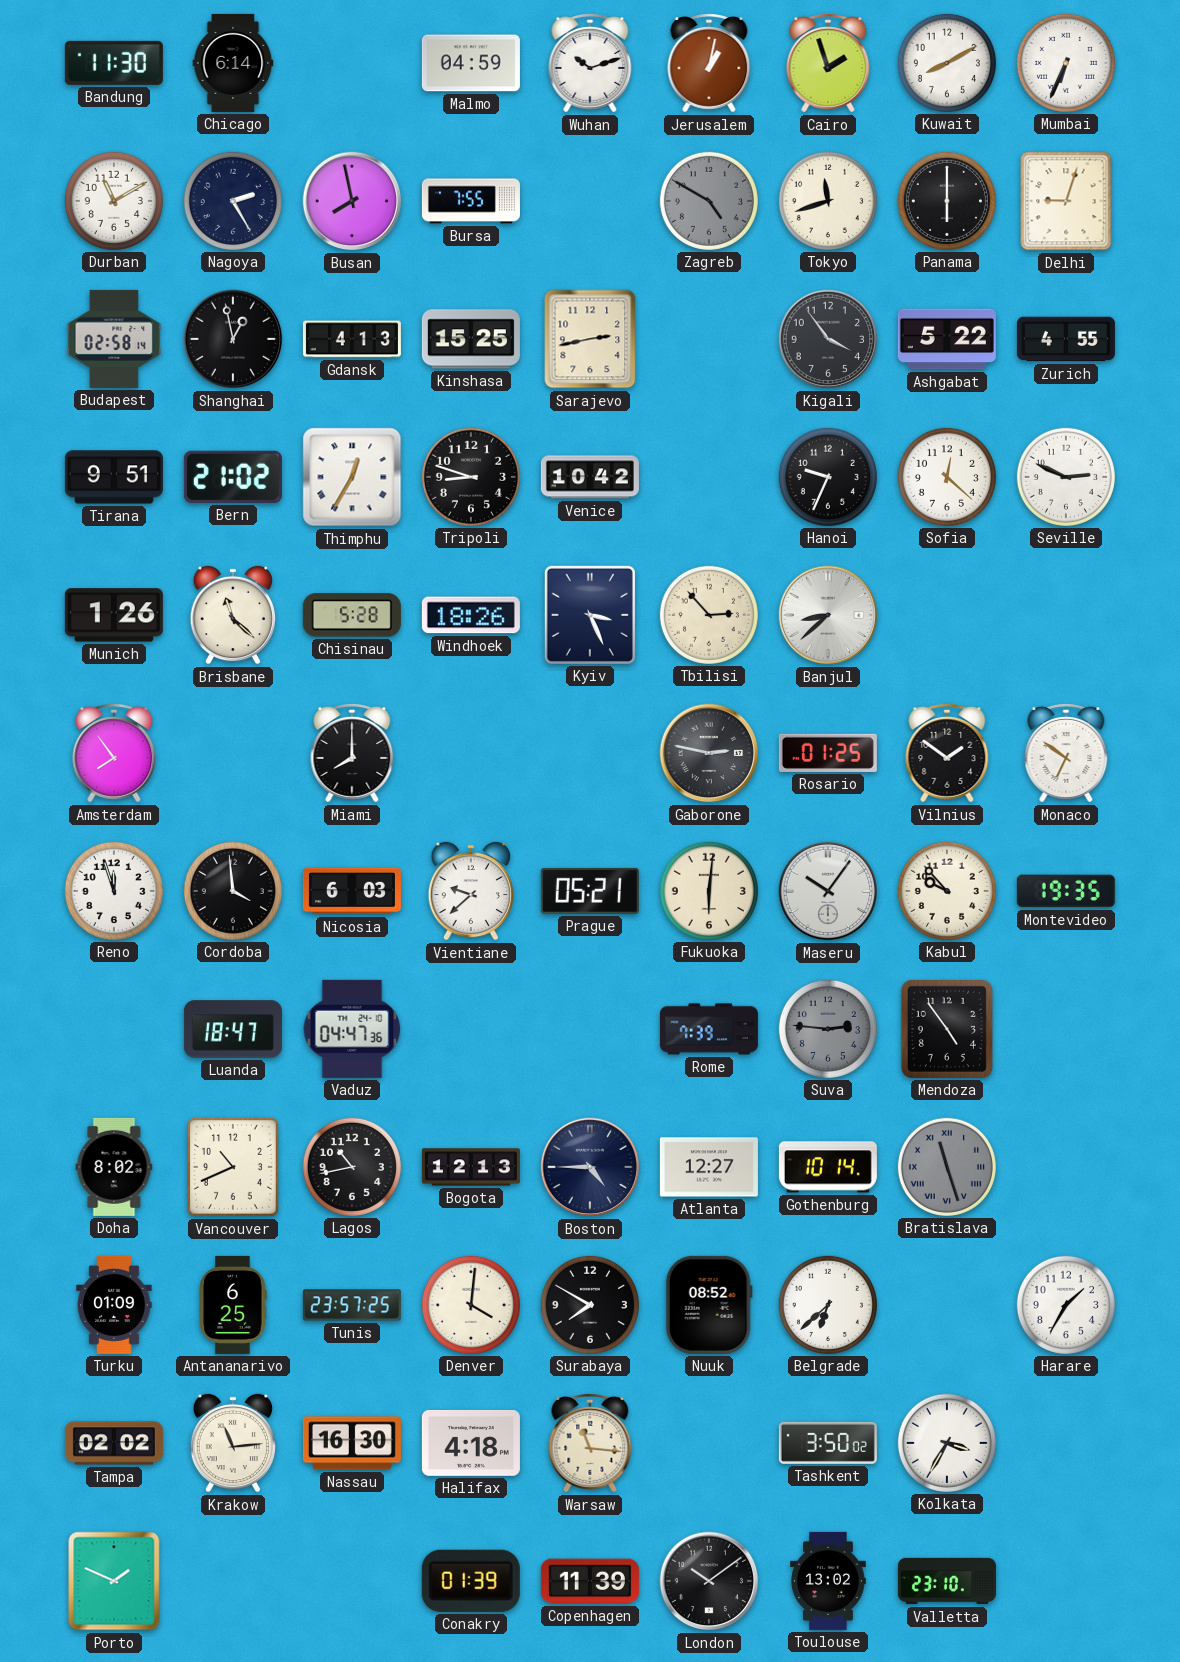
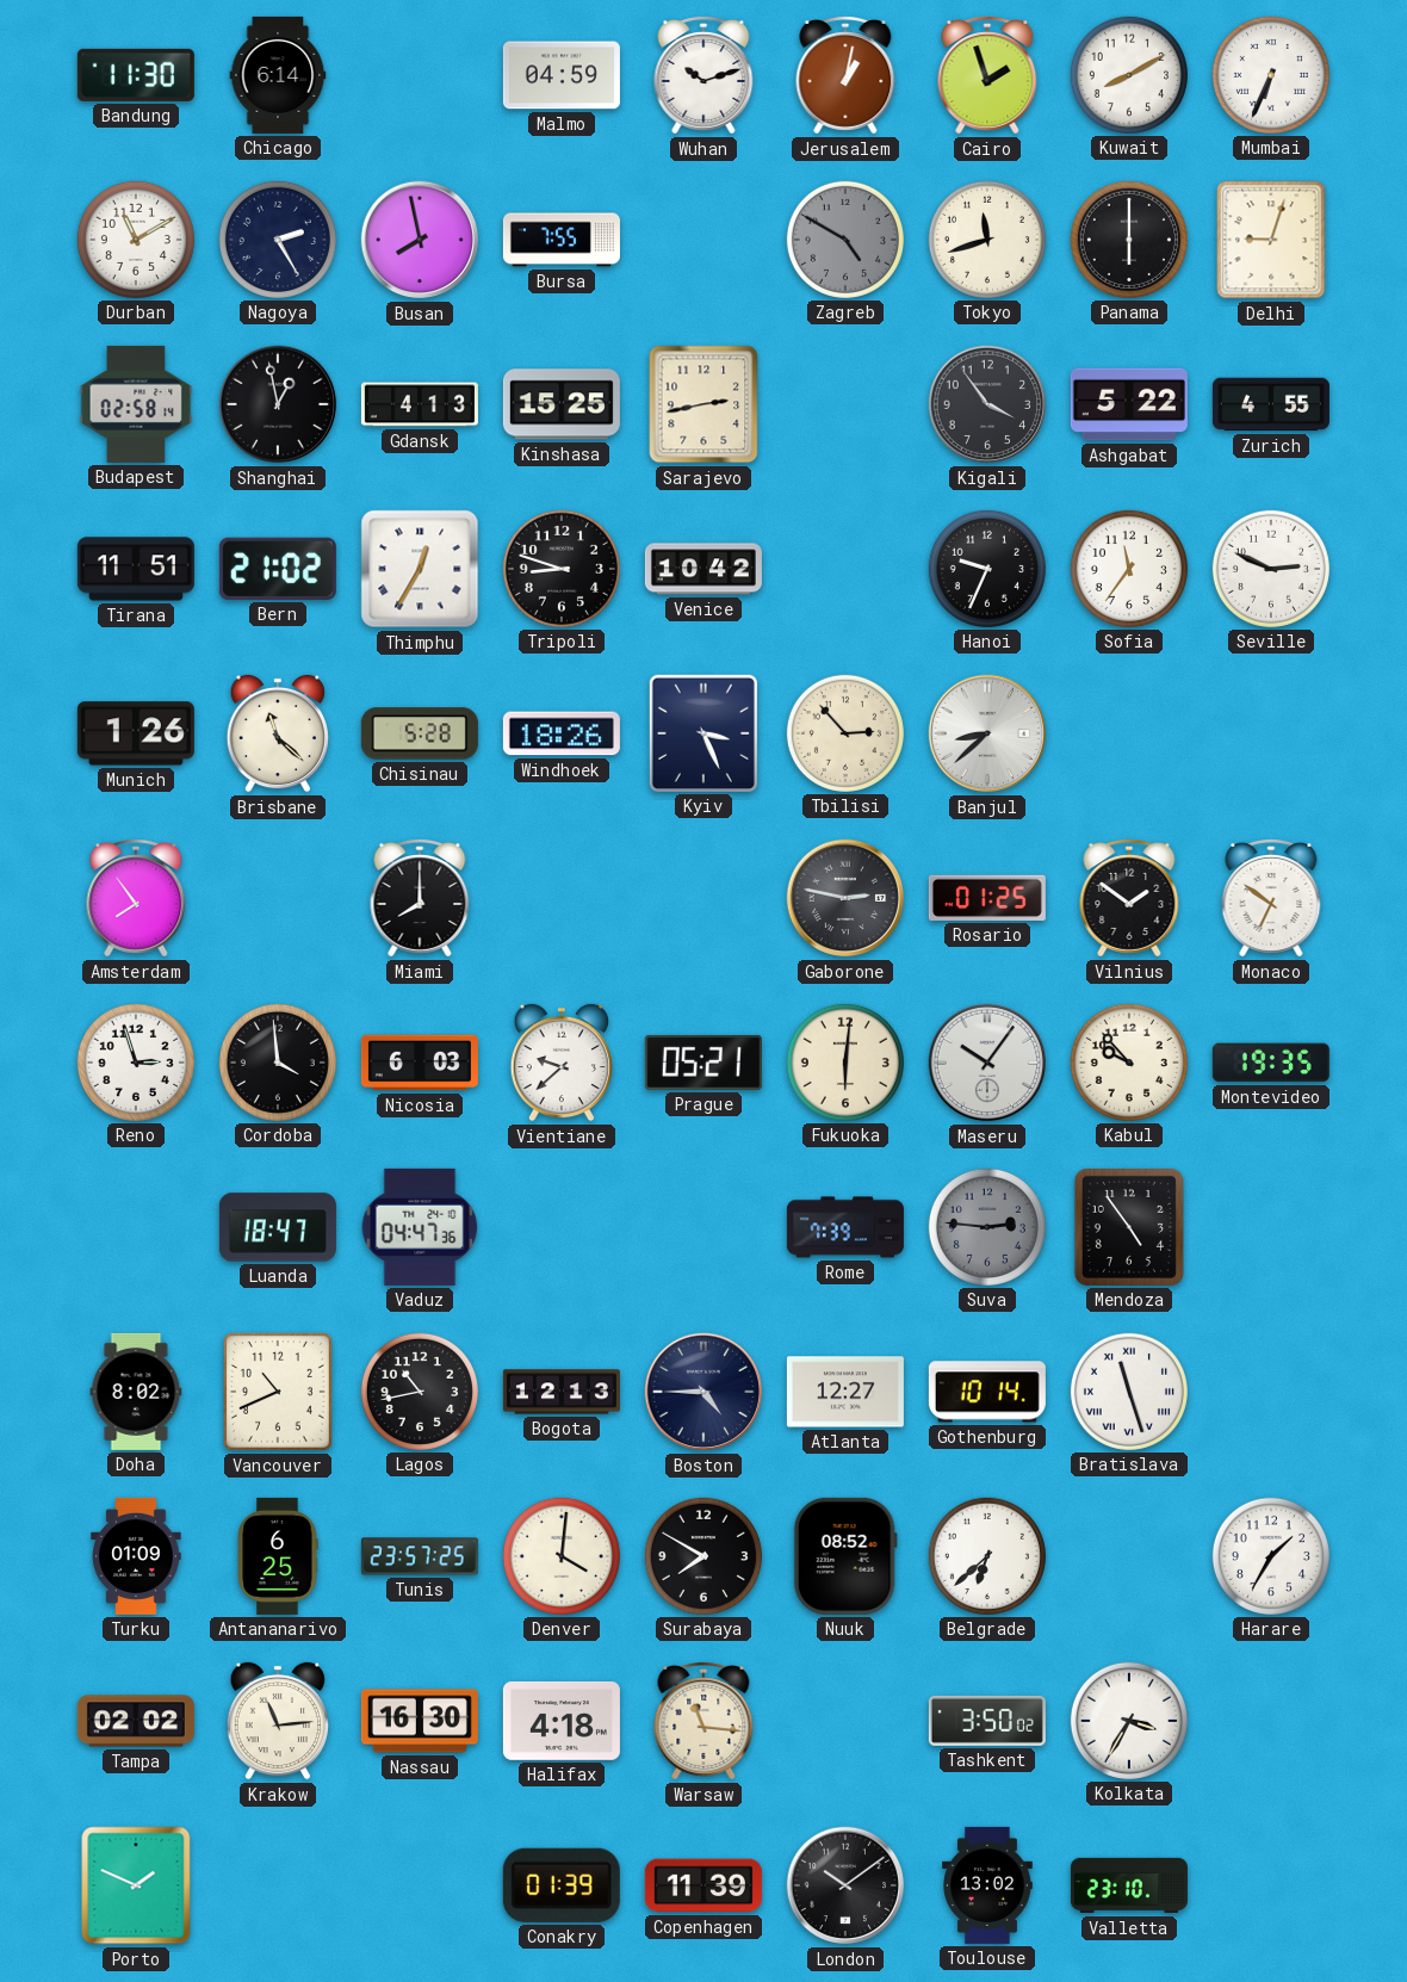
Tirana: 9:51 -> 11:51 (136, 569)
Sofia: 12:22 -> 11:36 (1129, 569)
Reno: 11:57 -> 2:57 (136, 1063)
Bratislava dial: grey -> white (1129, 1392)
